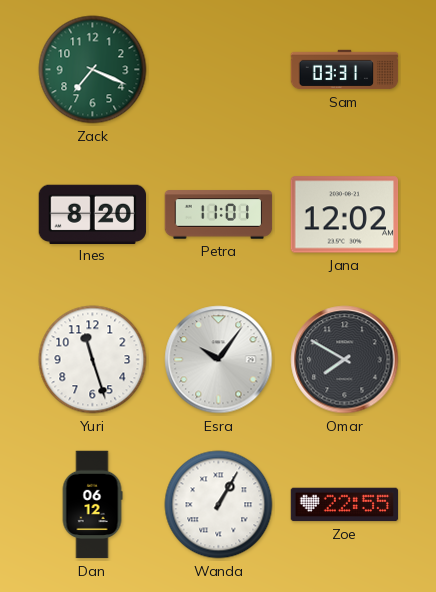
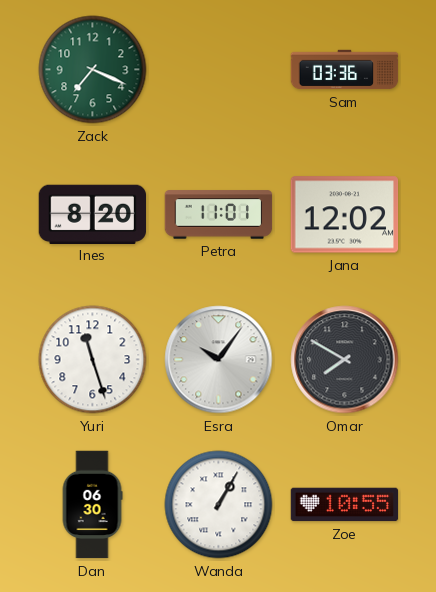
Sam: 03:31 -> 03:36 (345, 70)
Dan: 06:12 -> 06:30 (92, 505)
Zoe: 22:55 -> 10:55 (345, 505)
